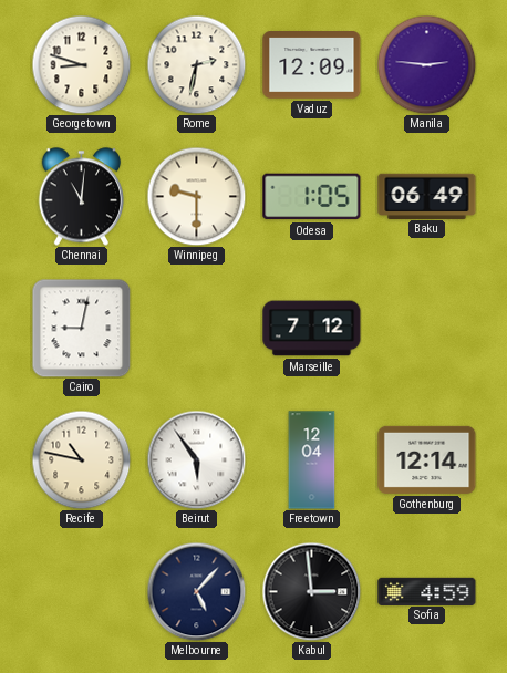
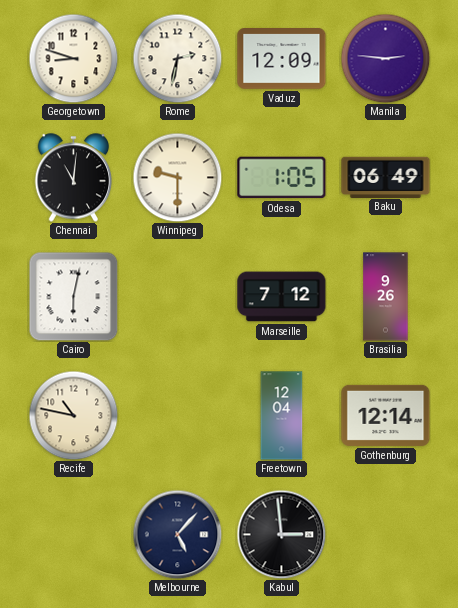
Cairo: 9:02 -> 6:02 (73, 296)
Brasilia: none -> 9:26 (386, 297)
Beirut: 5:54 -> none (196, 459)
Sofia: 4:59 -> none (427, 591)
